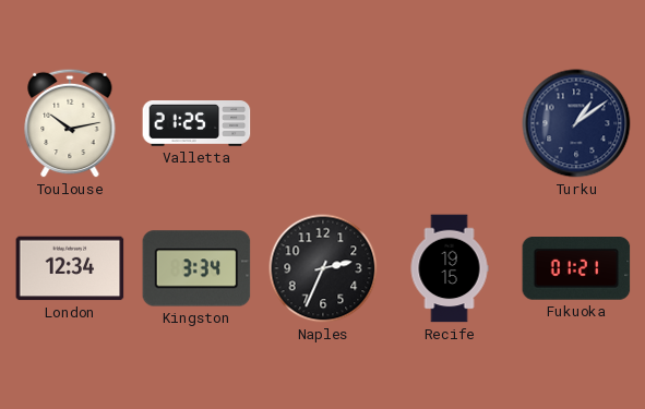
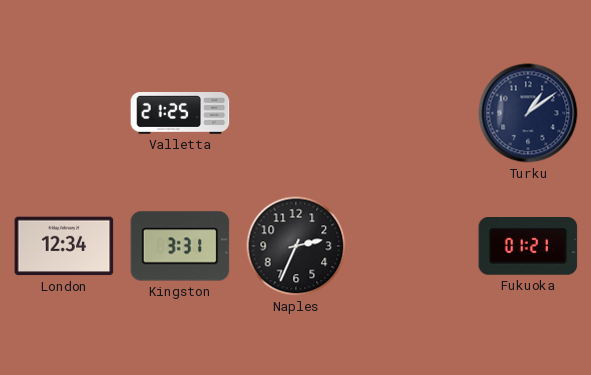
Toulouse: 10:13 -> none (70, 123)
Kingston: 3:34 -> 3:31 (180, 246)
Recife: 19:15 -> none (450, 268)
